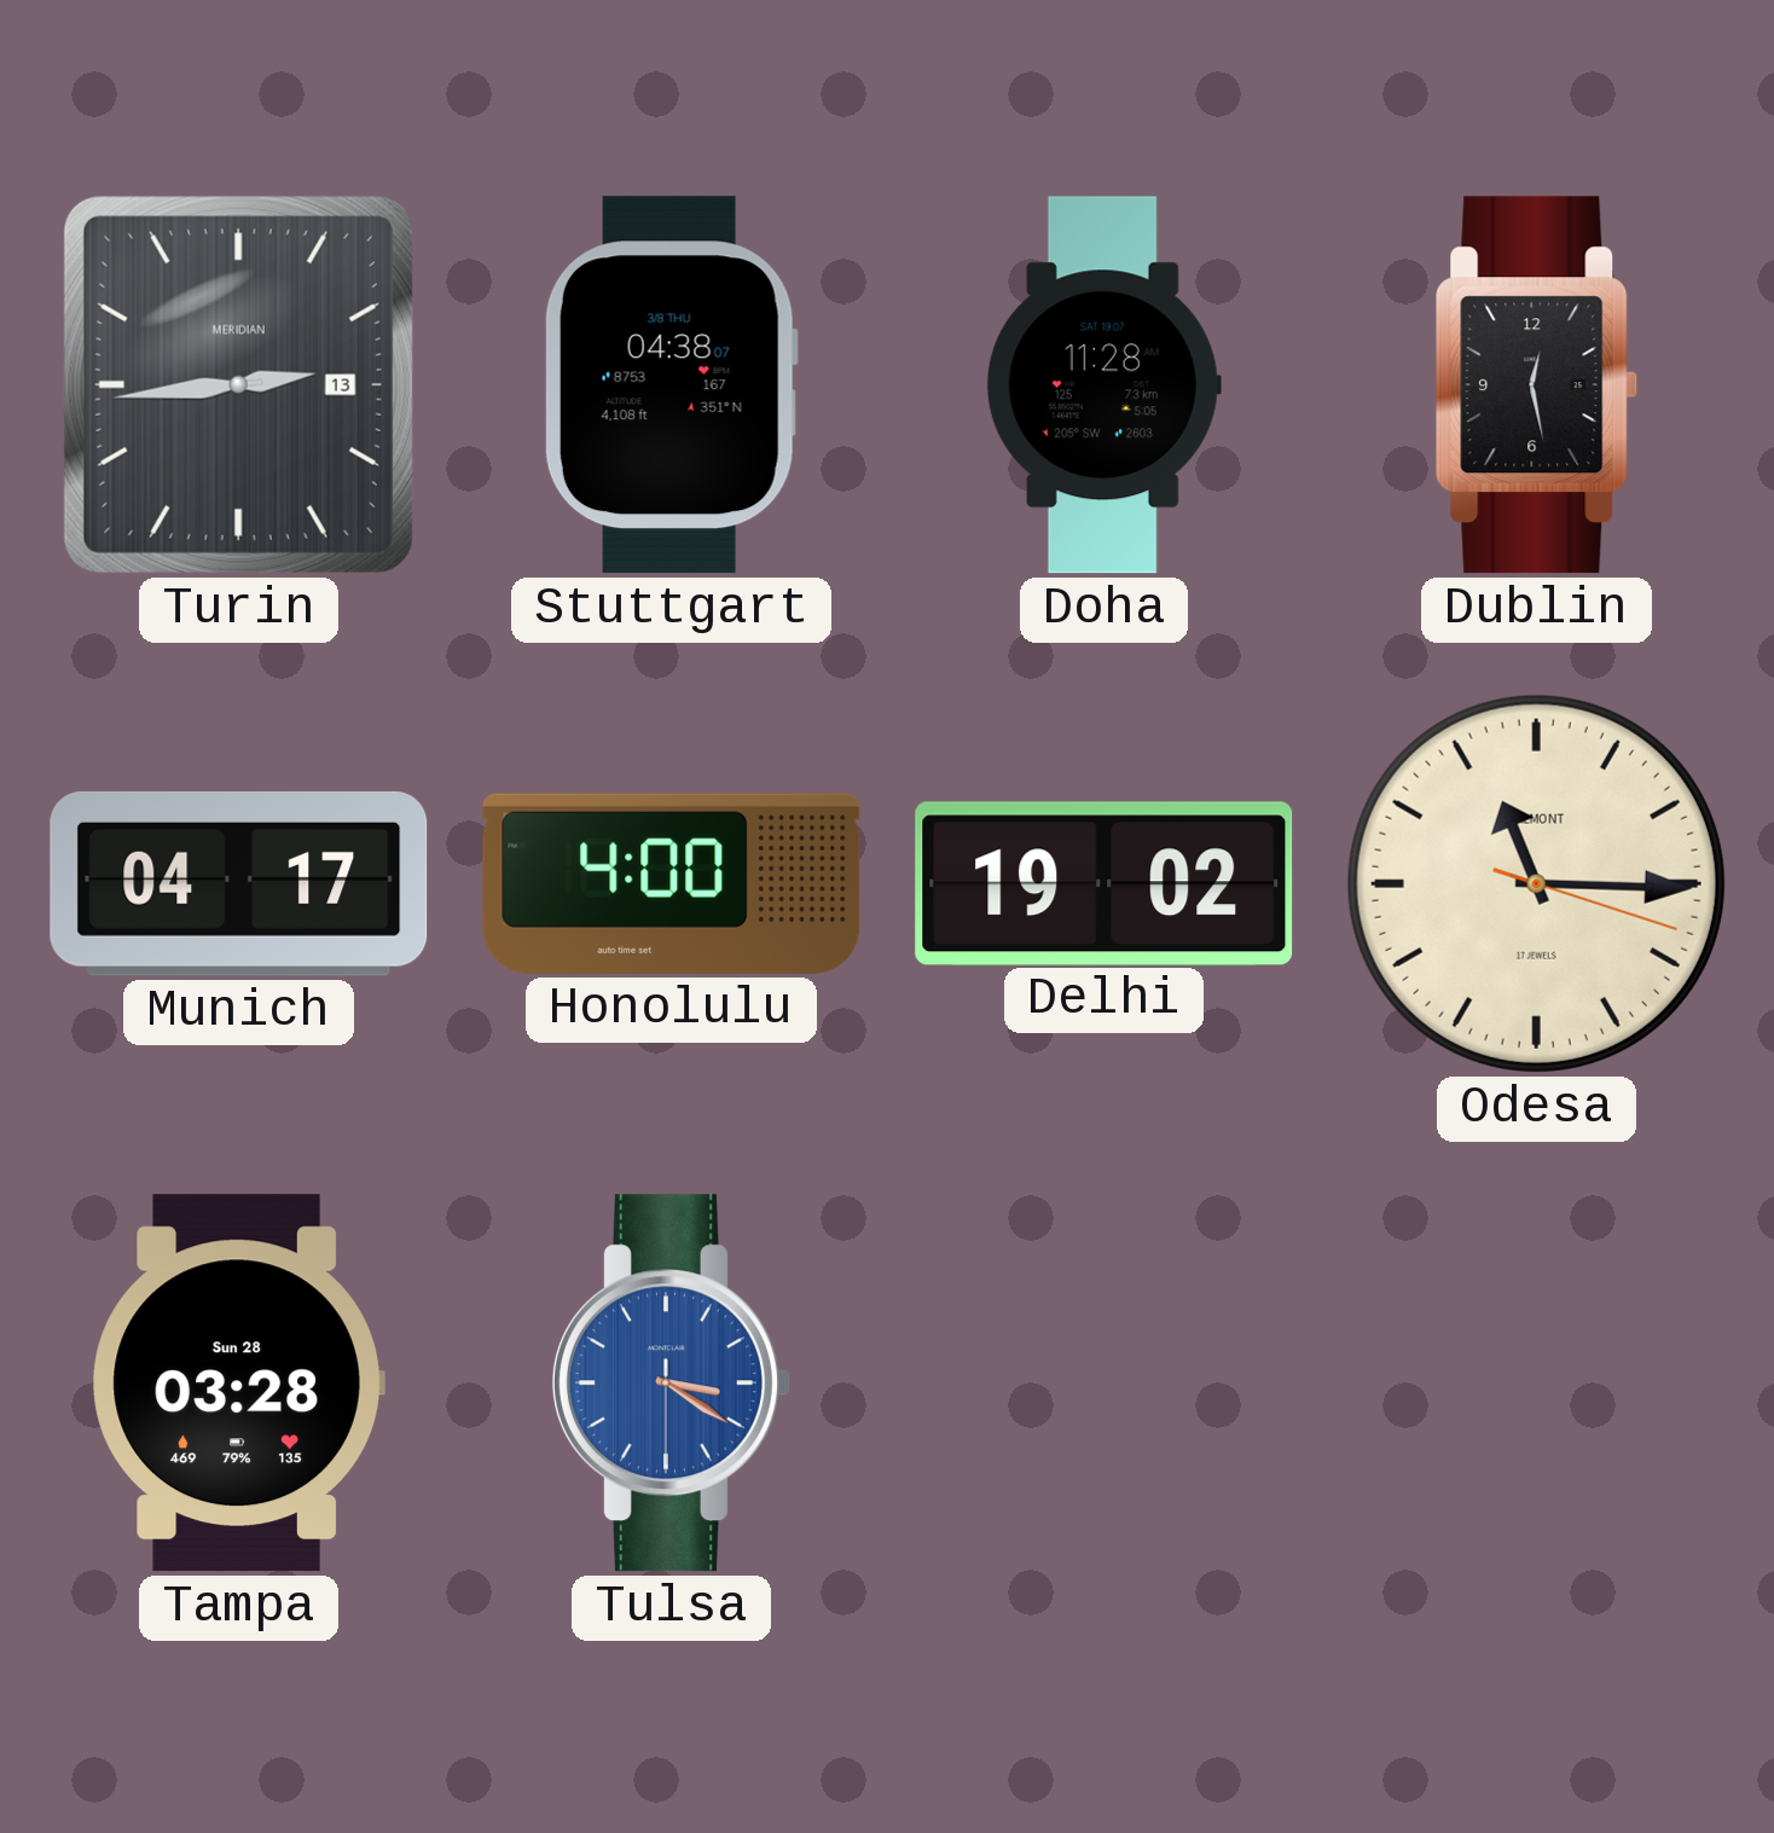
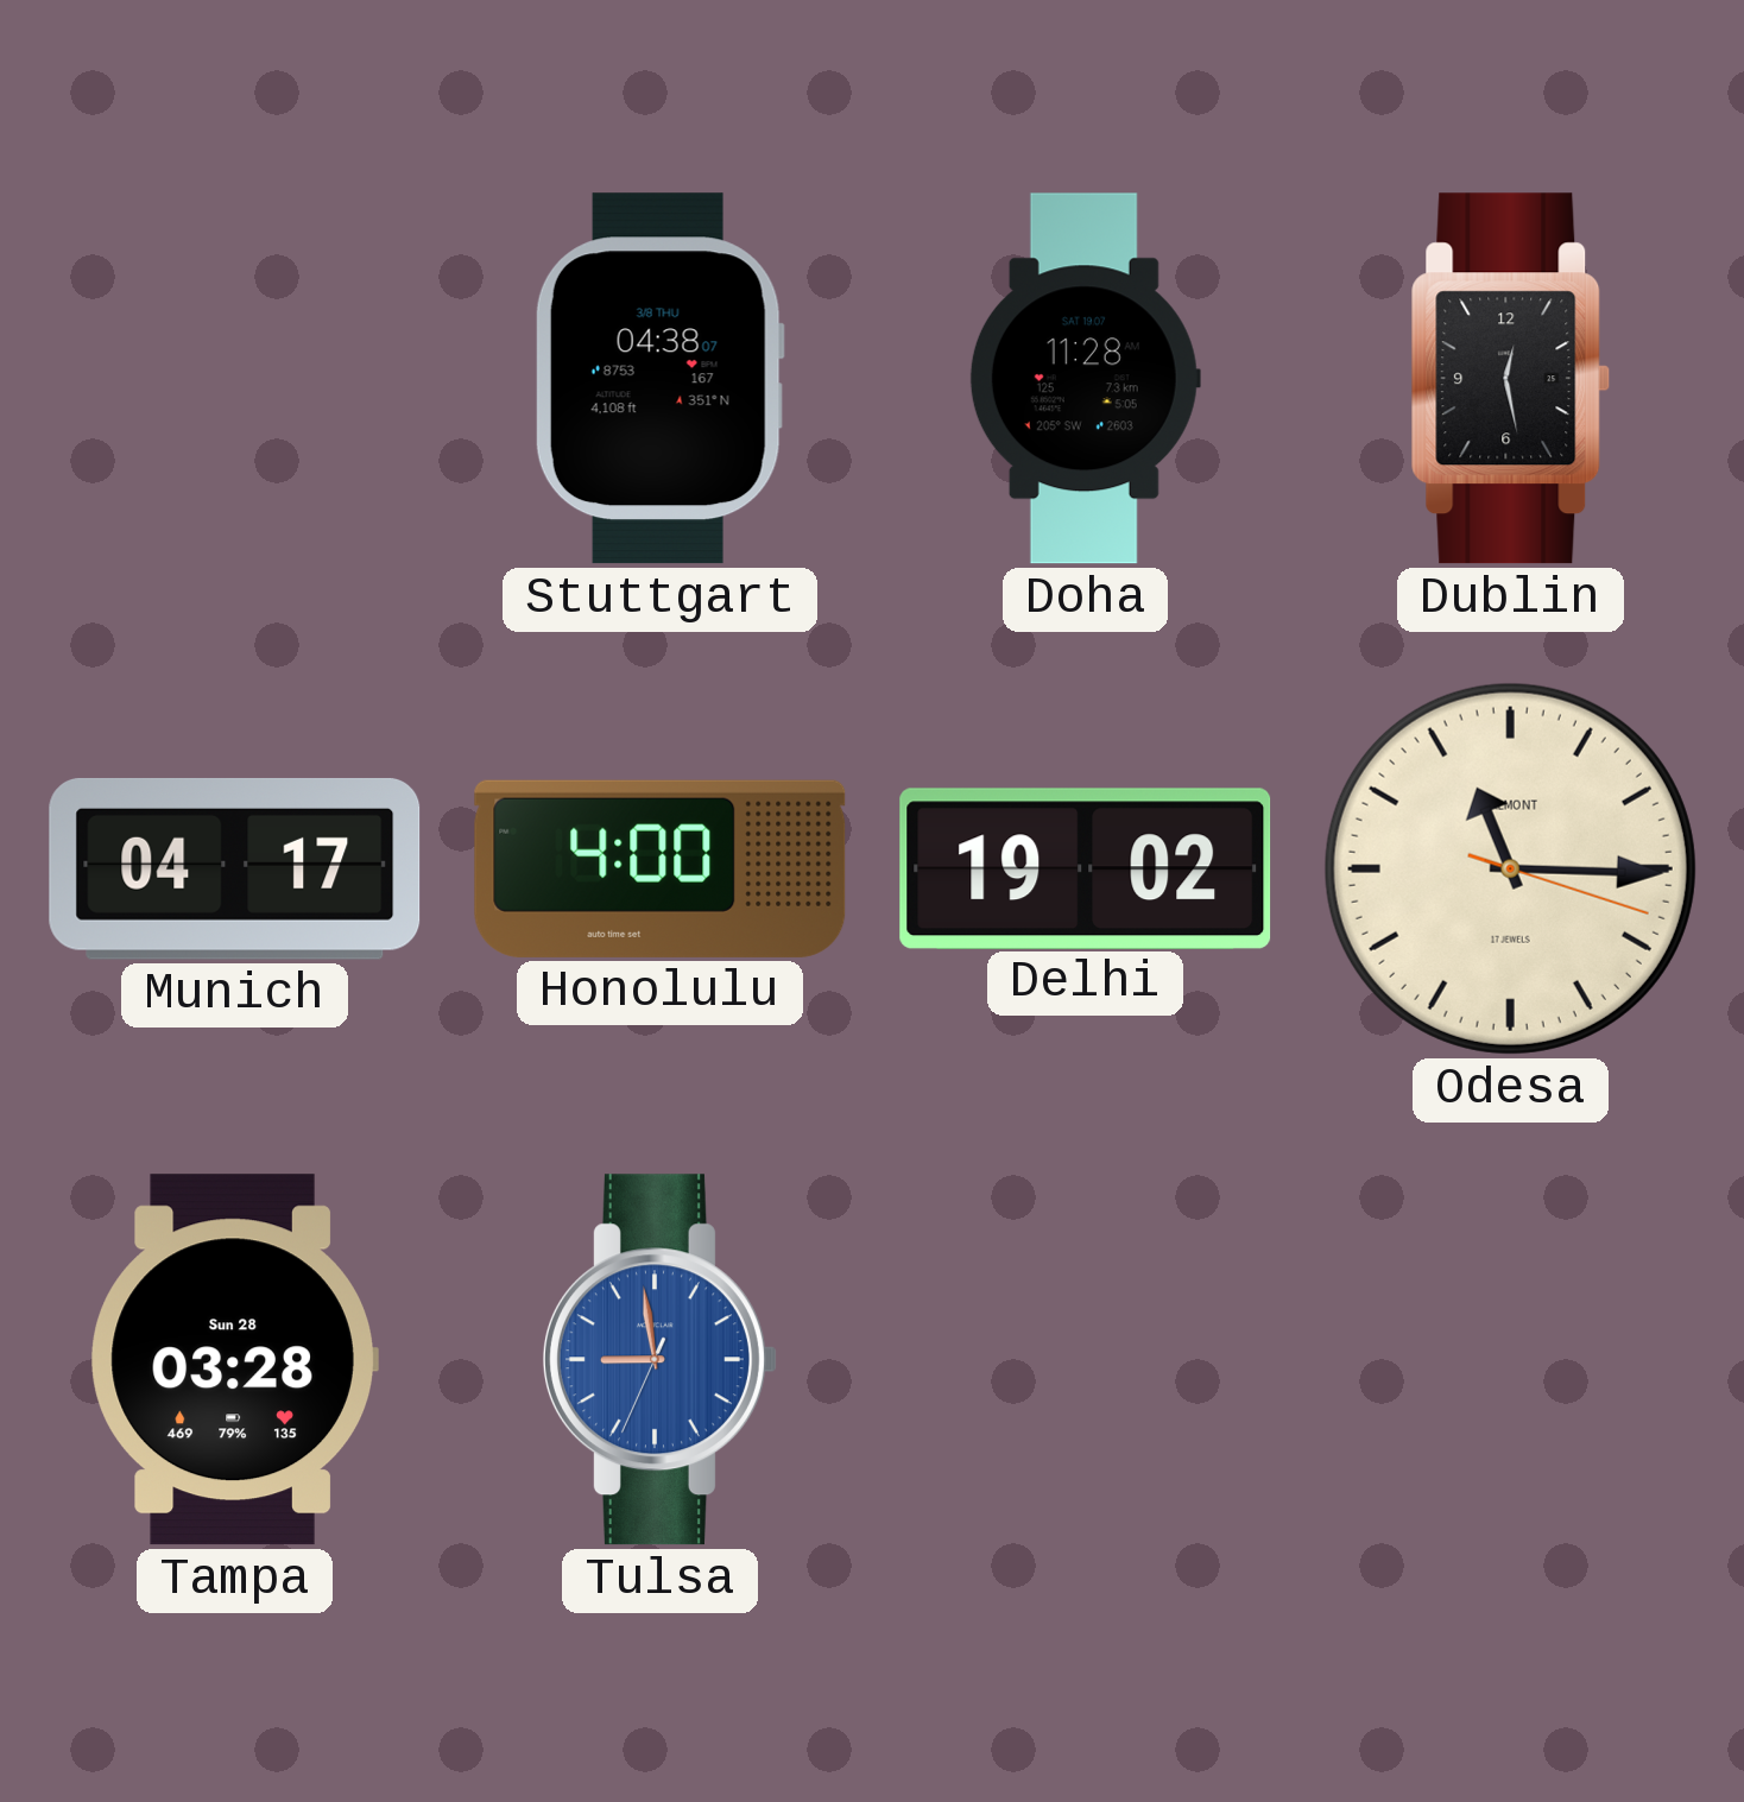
Turin: 2:44 -> none (238, 384)
Tulsa: 3:20 -> 8:58 (659, 1360)
